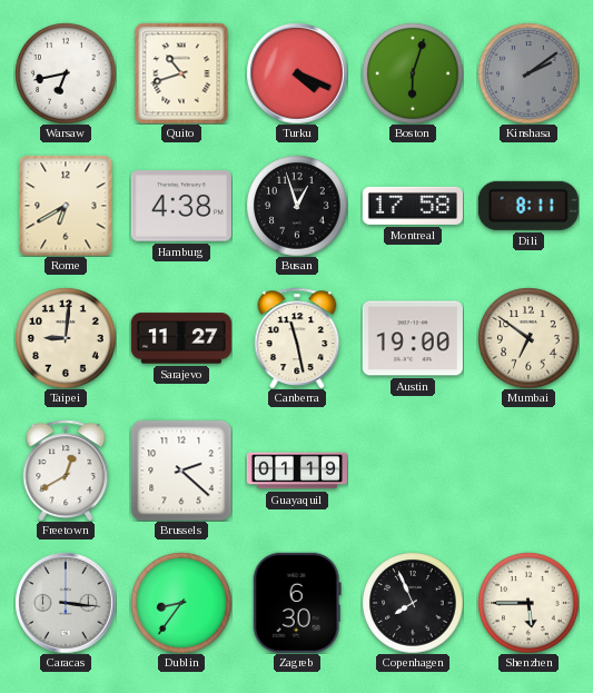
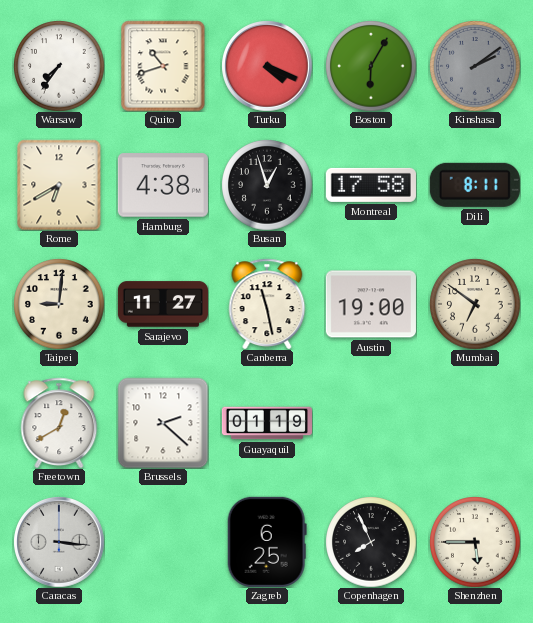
Warsaw: 6:43 -> 7:36 (59, 66)
Boston: 6:03 -> 6:05 (371, 66)
Dublin: 8:36 -> none (181, 603)
Zagreb: 6:30 -> 6:25 (267, 542)
